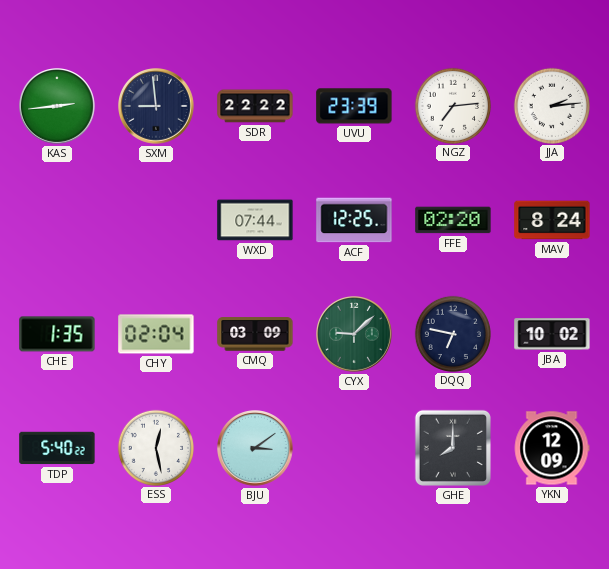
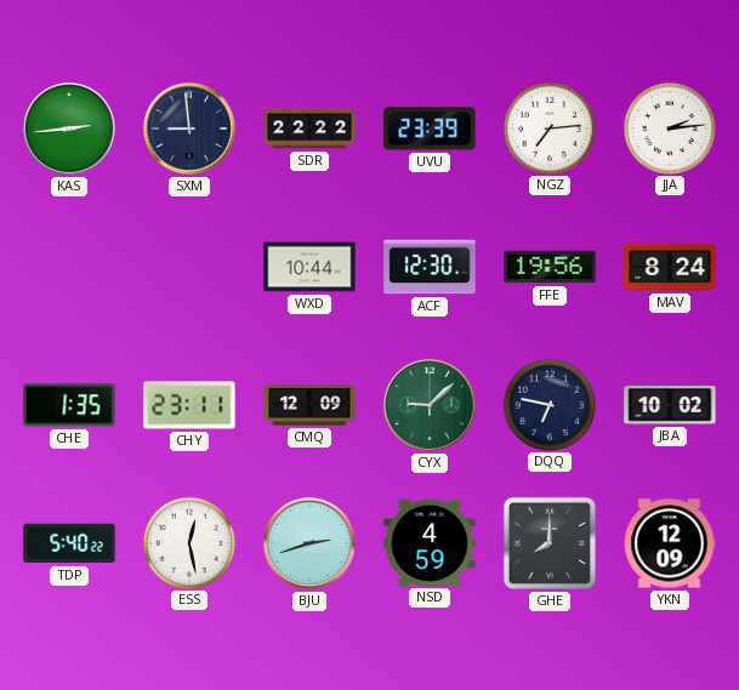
WXD: 07:44 -> 10:44 (309, 267)
ACF: 12:25 -> 12:30 (430, 267)
FFE: 02:20 -> 19:56 (550, 267)
CHY: 02:04 -> 23:11 (189, 405)
CMQ: 03:09 -> 12:09 (309, 405)
BJU: 3:09 -> 2:42 (311, 544)
NSD: none -> 4:59 (430, 542)
